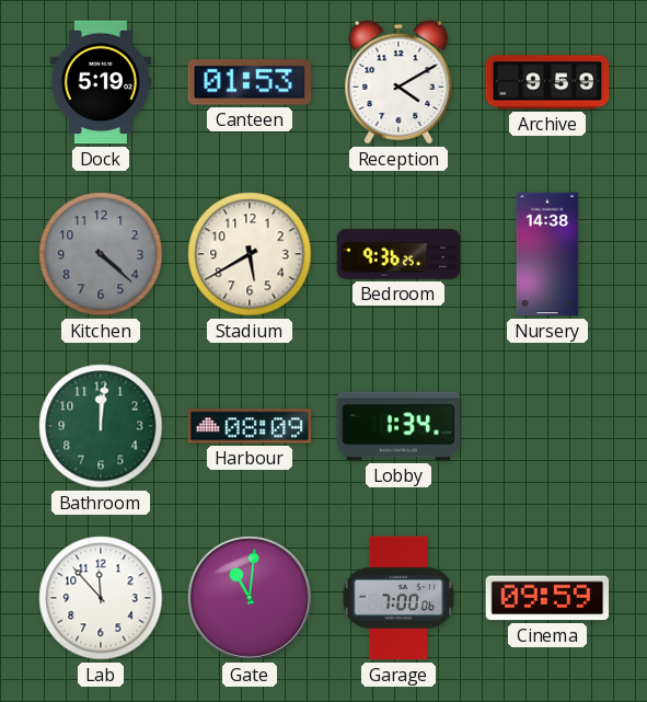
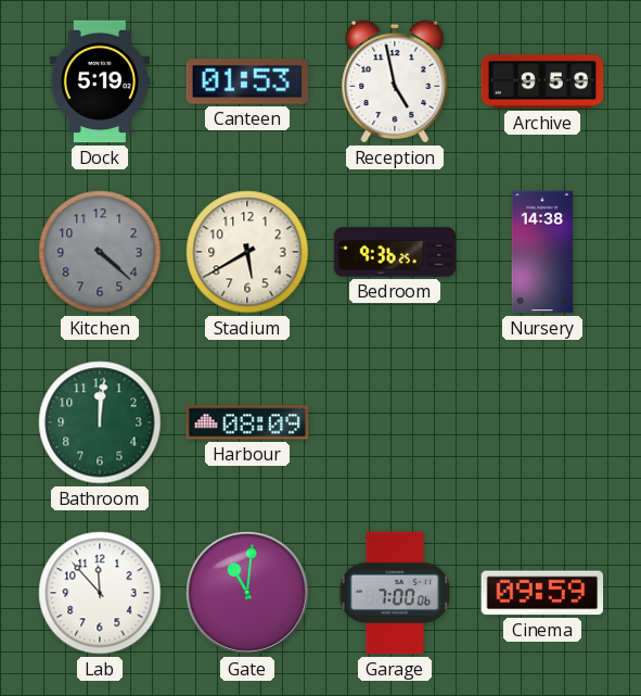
Reception: 4:10 -> 4:58 (395, 81)
Lobby: 1:34 -> none (398, 426)
